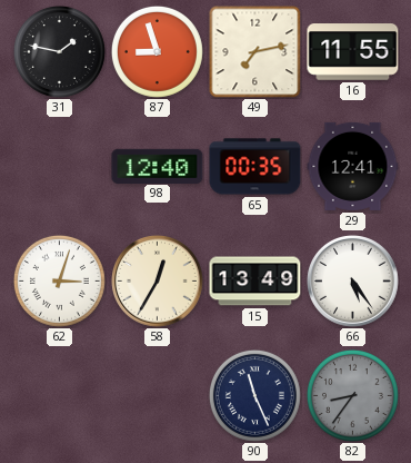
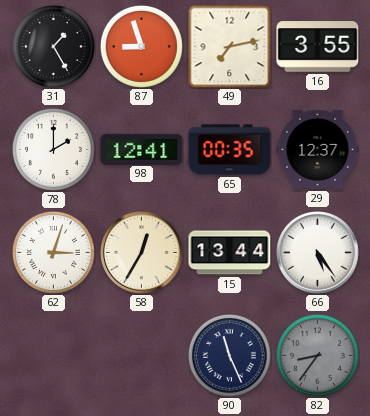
31: 1:47 -> 1:25 (53, 46)
16: 11:55 -> 3:55 (318, 47)
78: none -> 2:00 (53, 149)
98: 12:40 -> 12:41 (142, 149)
29: 12:41 -> 12:37 (318, 149)
15: 13:49 -> 13:44 (230, 253)
